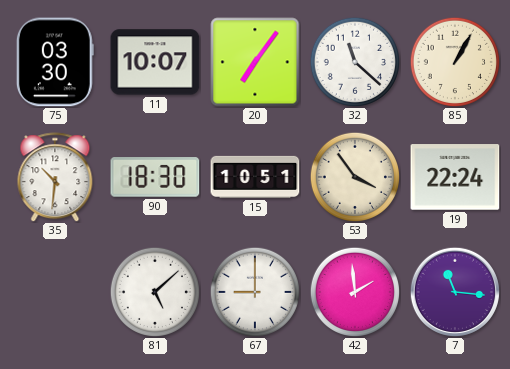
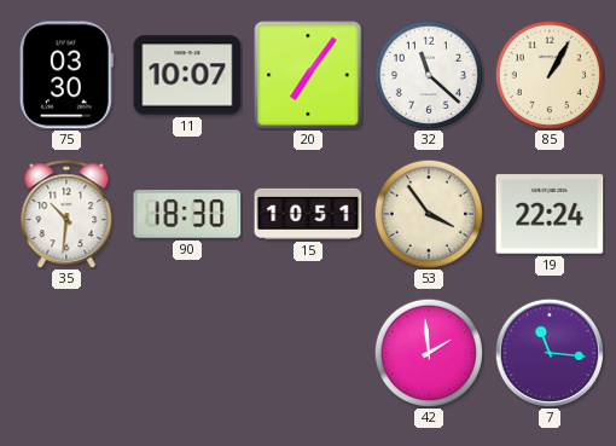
81: 5:08 -> none (154, 291)
67: 9:00 -> none (254, 291)
